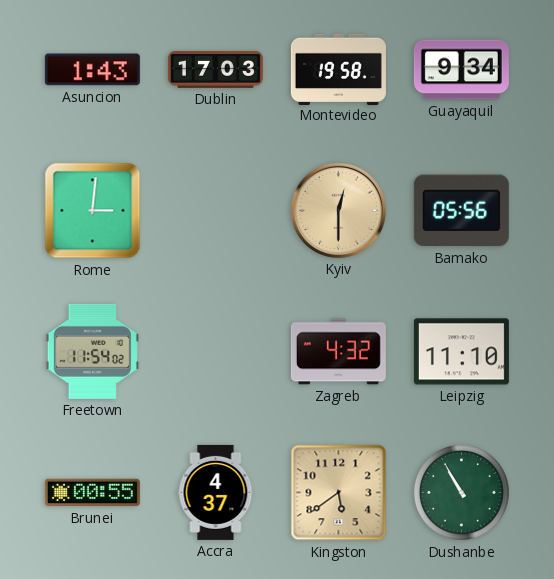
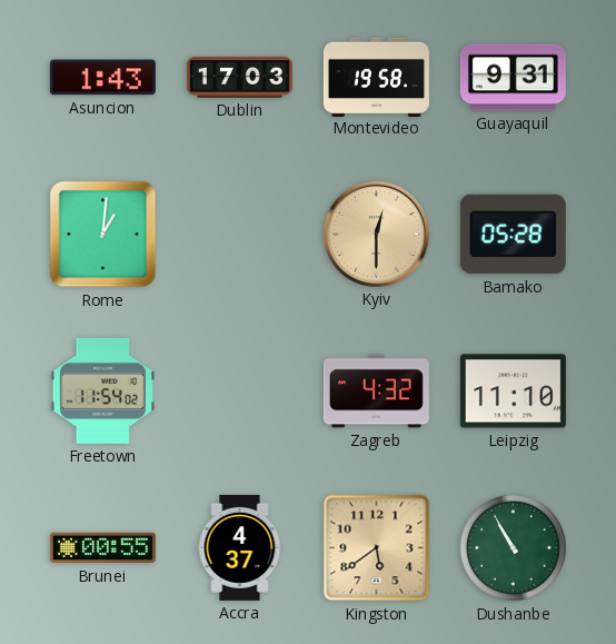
Guayaquil: 9:34 -> 9:31 (513, 78)
Rome: 3:01 -> 1:01 (103, 235)
Bamako: 05:56 -> 05:28 (513, 235)
